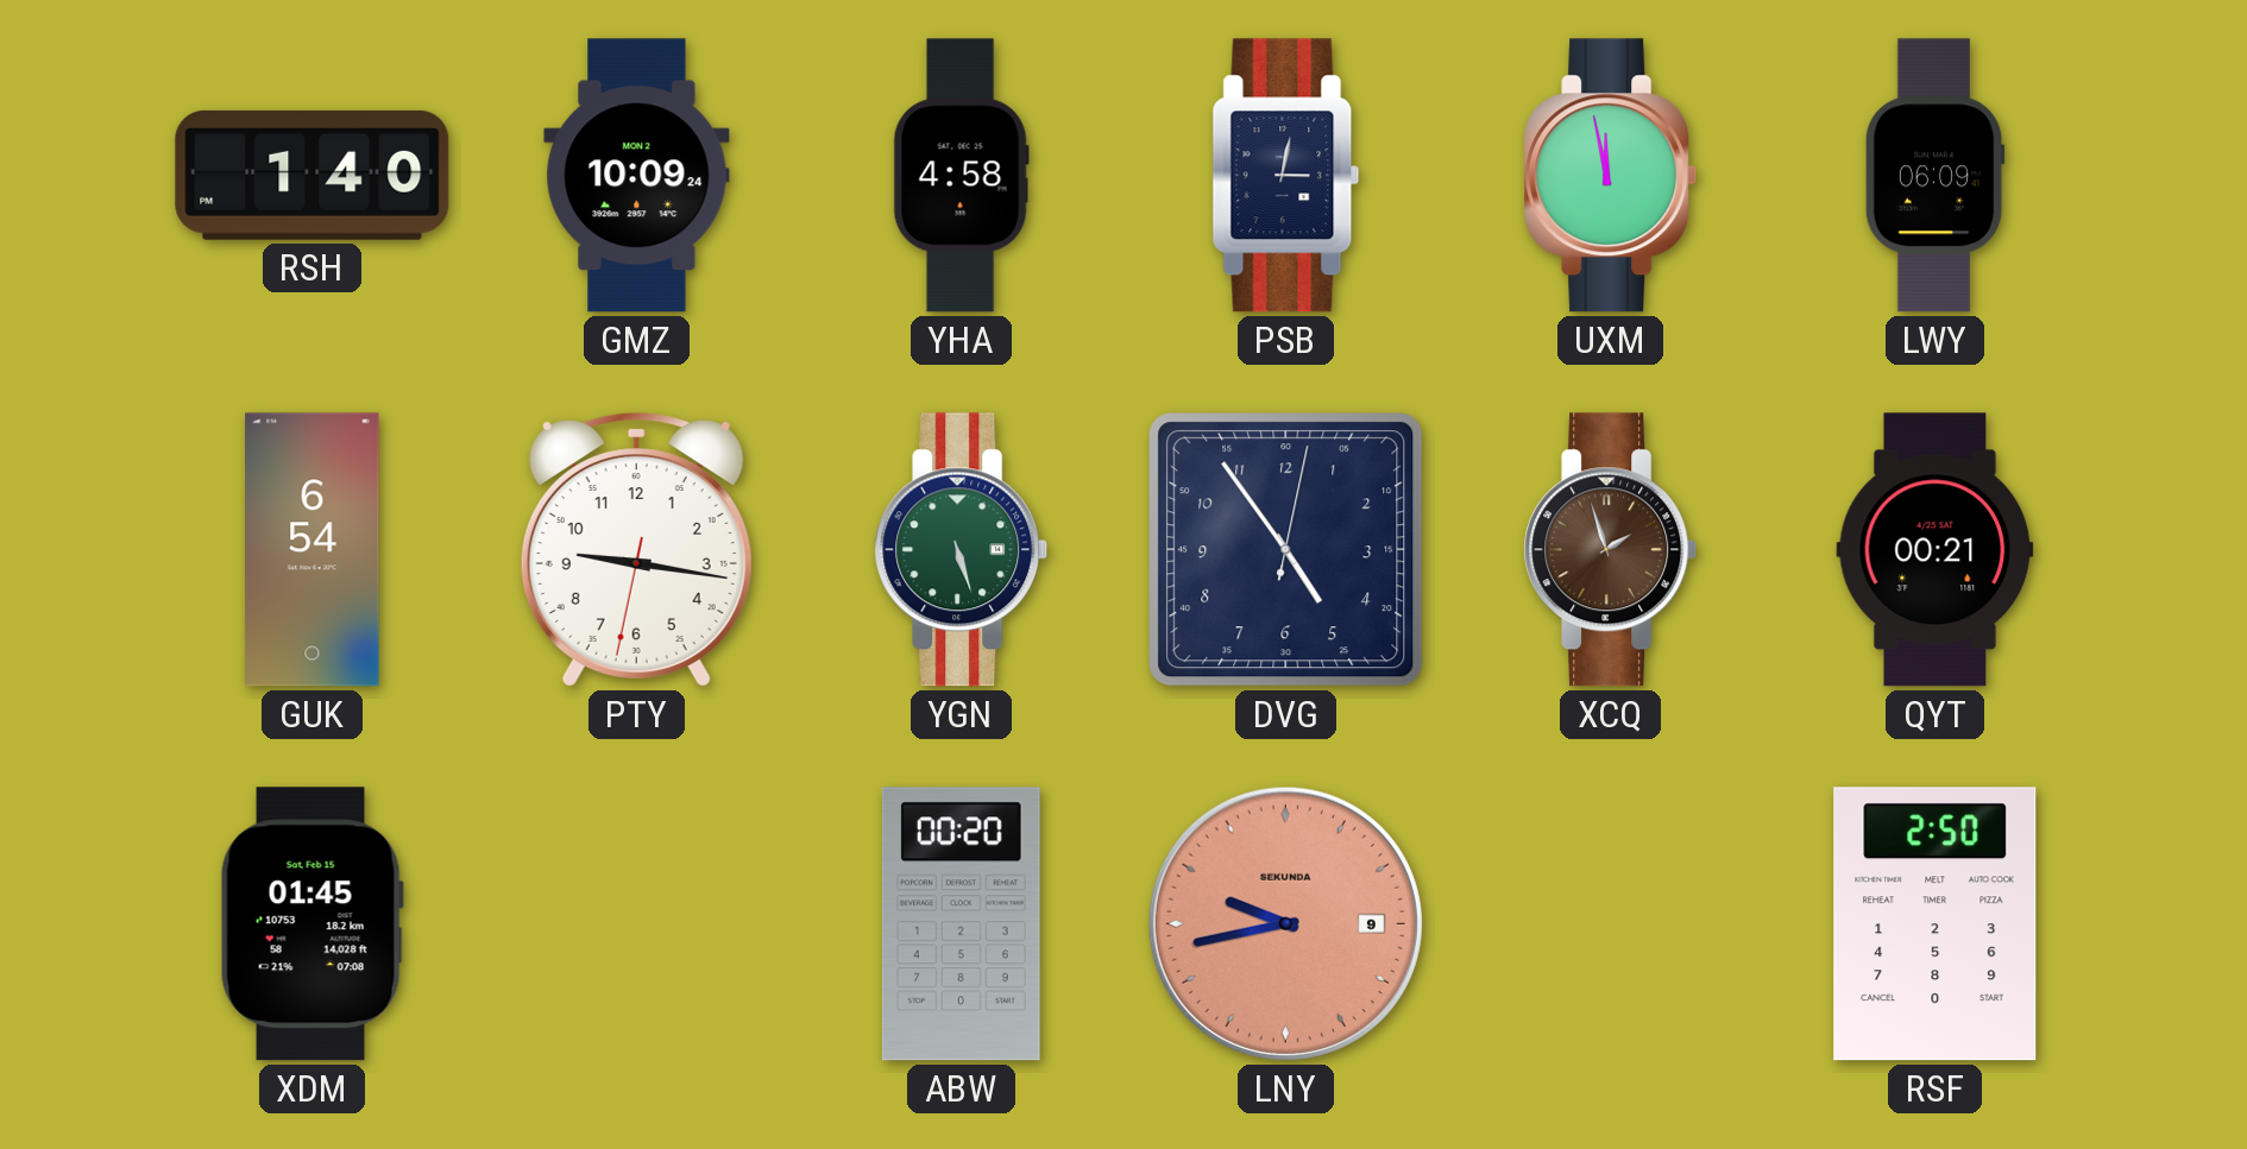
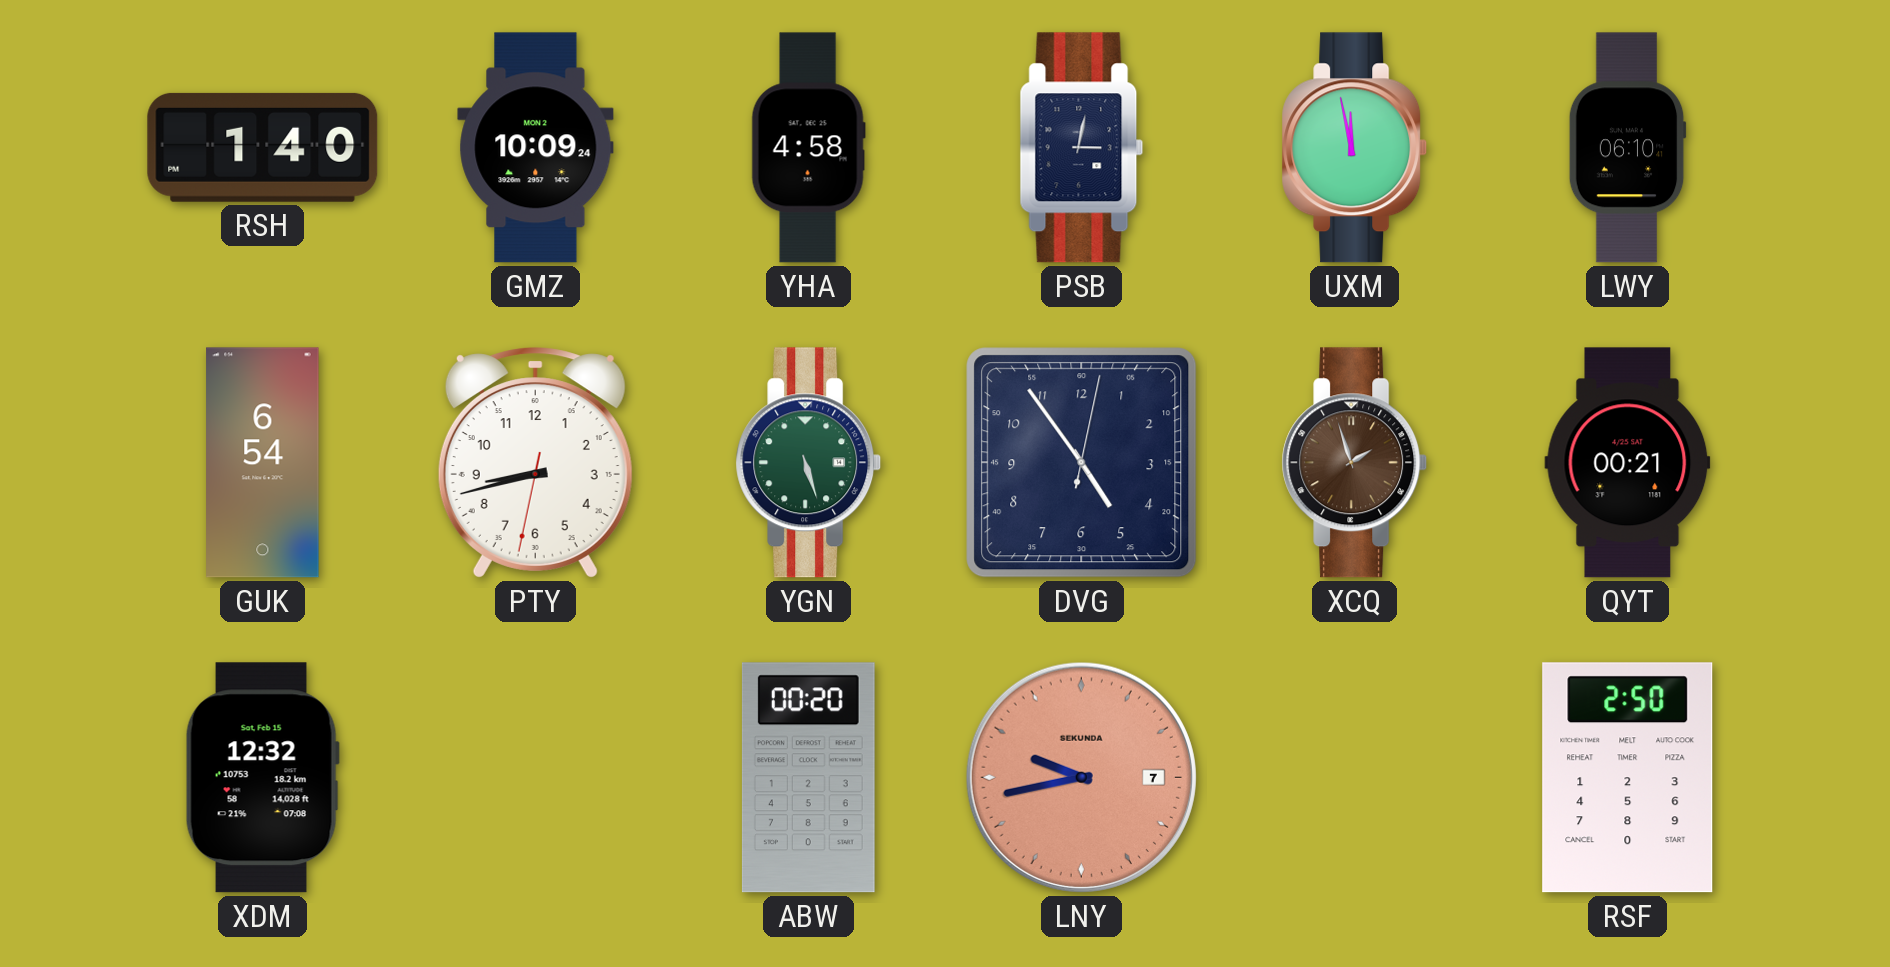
LWY: 06:09 -> 06:10 (1627, 148)
PTY: 9:16 -> 8:42 (535, 463)
XDM: 01:45 -> 12:32 (262, 778)
LNY date: 9 -> 7 (1081, 777)
